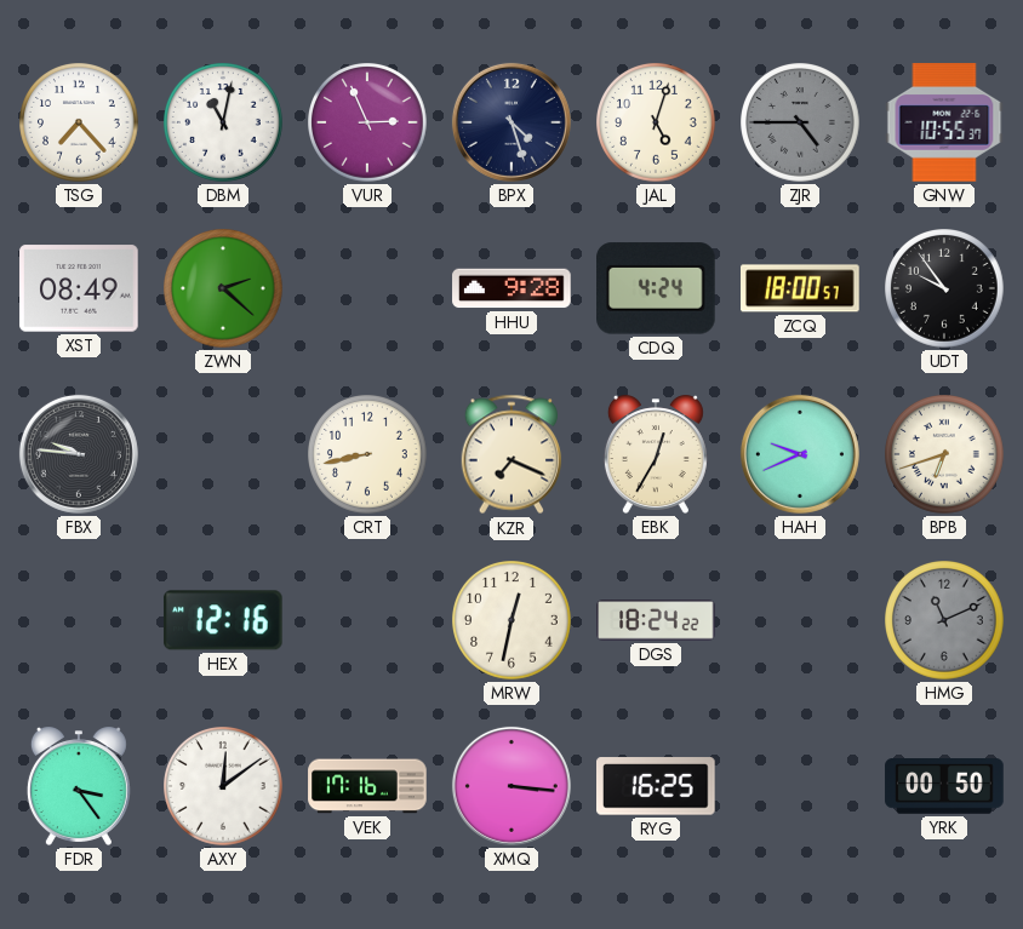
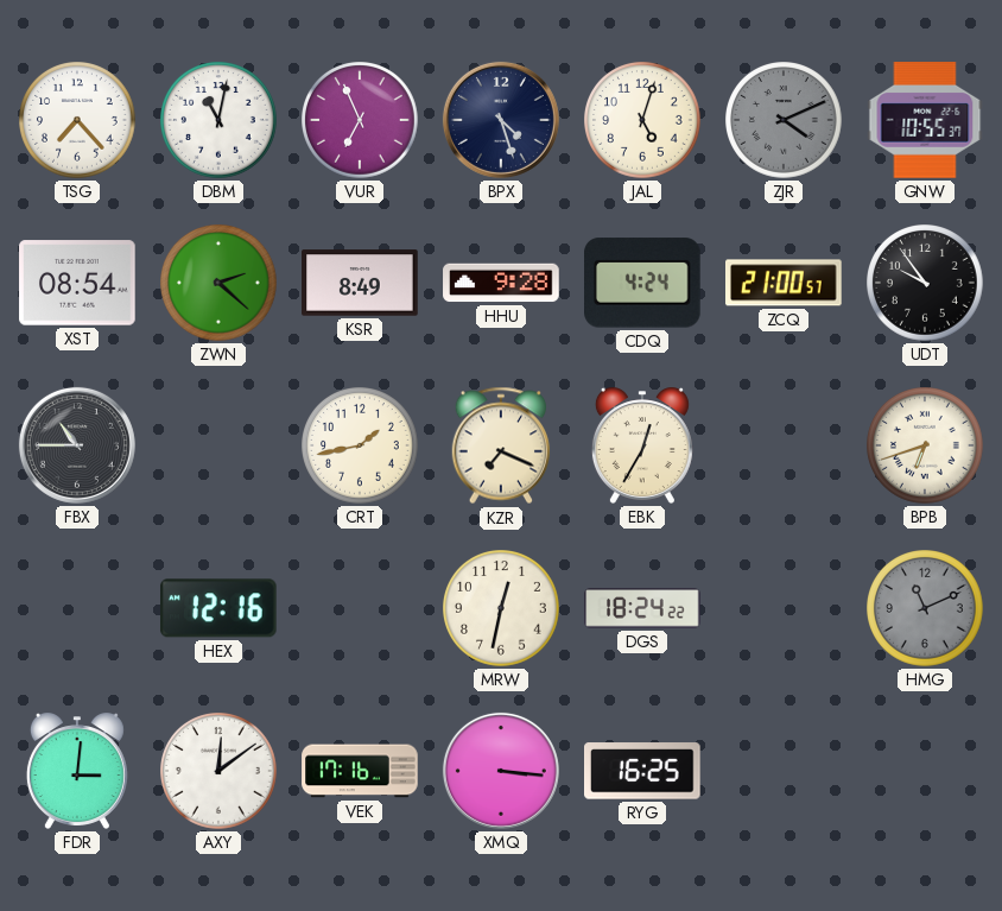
VUR: 2:56 -> 6:56 (361, 121)
ZJR: 4:45 -> 4:11 (785, 121)
XST: 08:49 -> 08:54 (77, 283)
KSR: none -> 8:49 (360, 283)
ZCQ: 18:00 -> 21:00 (785, 283)
FBX: 9:46 -> 10:45 (77, 445)
CRT: 8:43 -> 1:43 (361, 447)
HAH: 9:41 -> none (800, 454)
FDR: 3:24 -> 3:01 (77, 771)
YRK: 00:50 -> none (944, 787)
